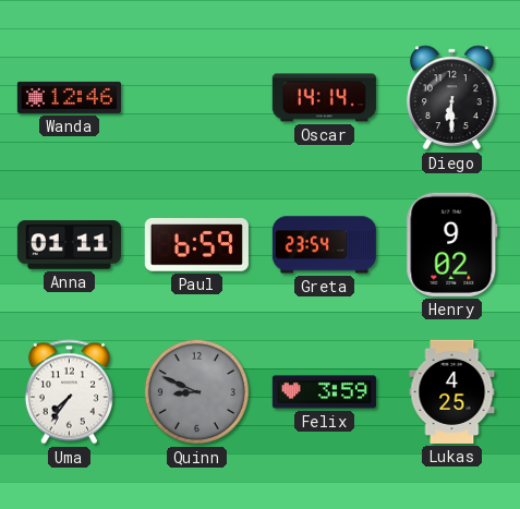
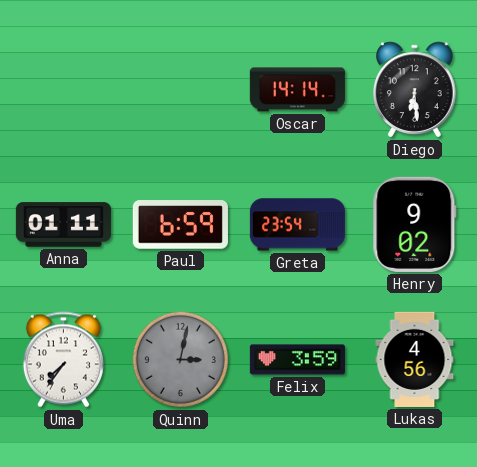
Wanda: 12:46 -> none (69, 97)
Diego: 6:30 -> 6:29 (415, 90)
Quinn: 8:49 -> 3:02 (180, 359)
Lukas: 4:25 -> 4:56 (415, 359)
